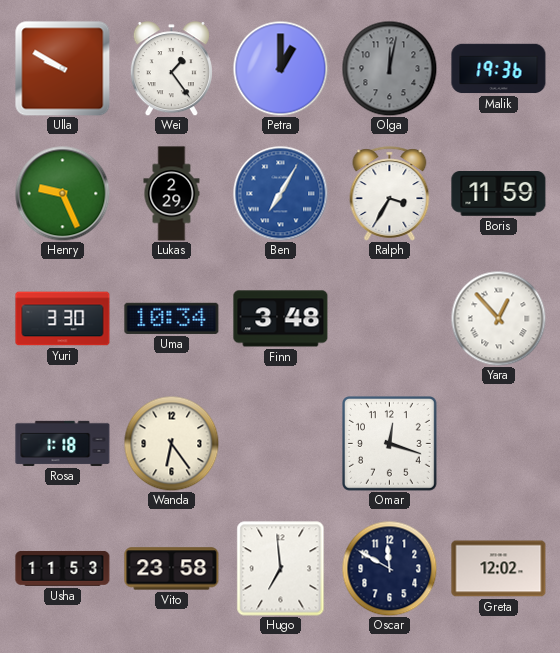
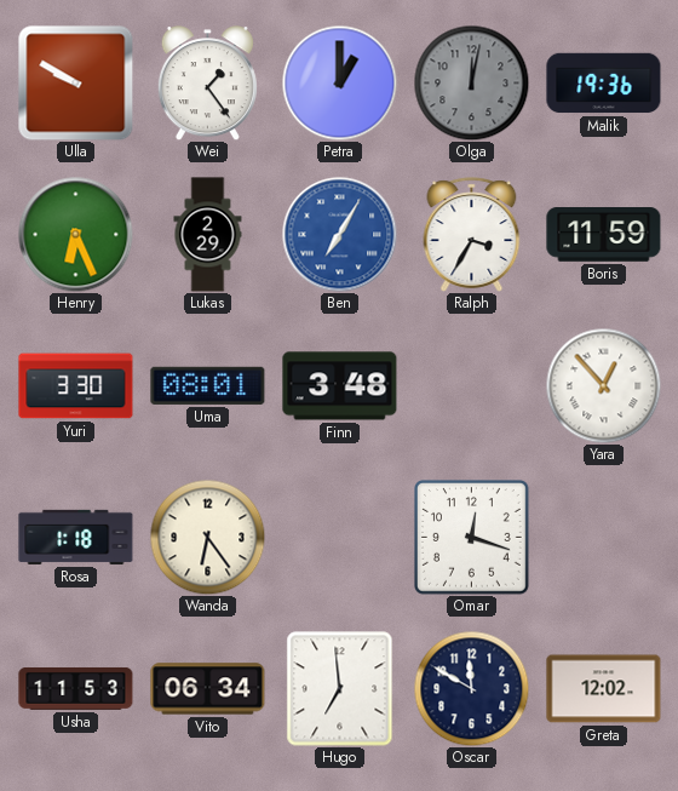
Henry: 9:26 -> 6:26 (75, 234)
Uma: 10:34 -> 08:01 (208, 385)
Vito: 23:58 -> 06:34 (208, 689)
